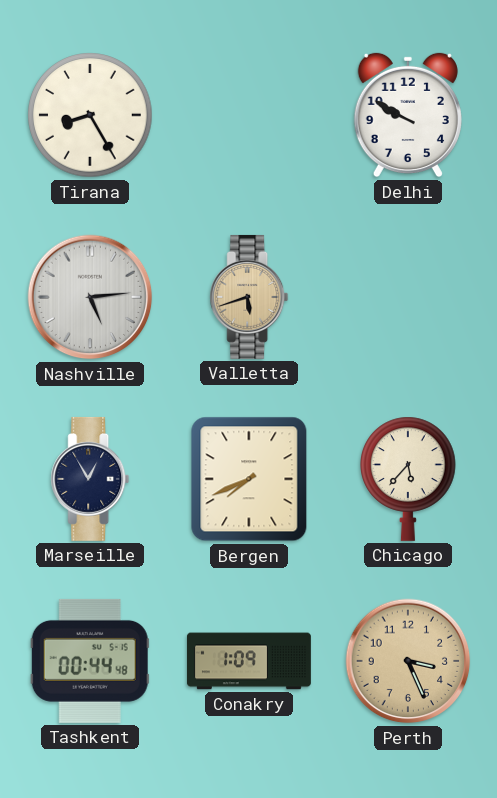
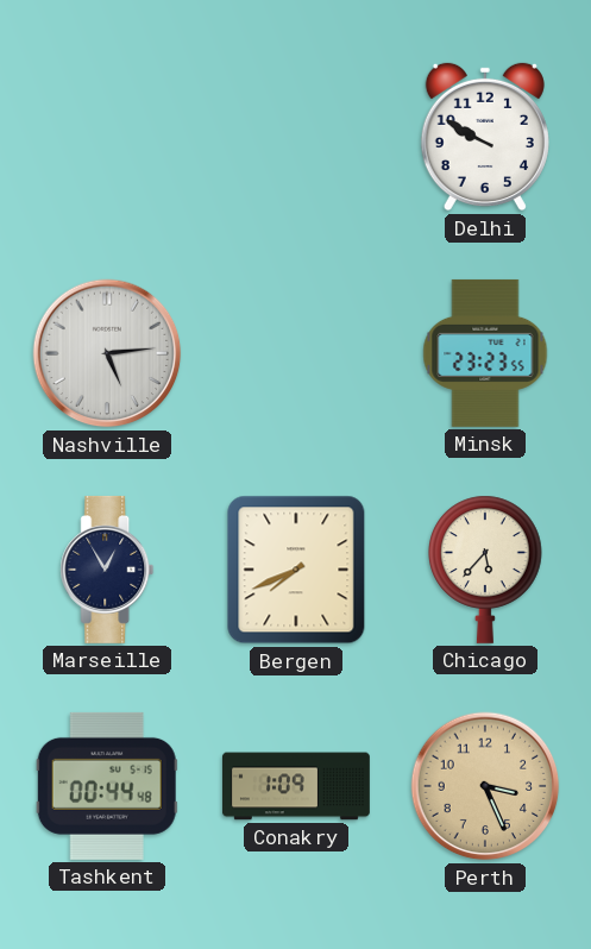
Tirana: 8:25 -> none (90, 115)
Valletta: 5:42 -> none (249, 297)
Minsk: none -> 23:23 (485, 353)
